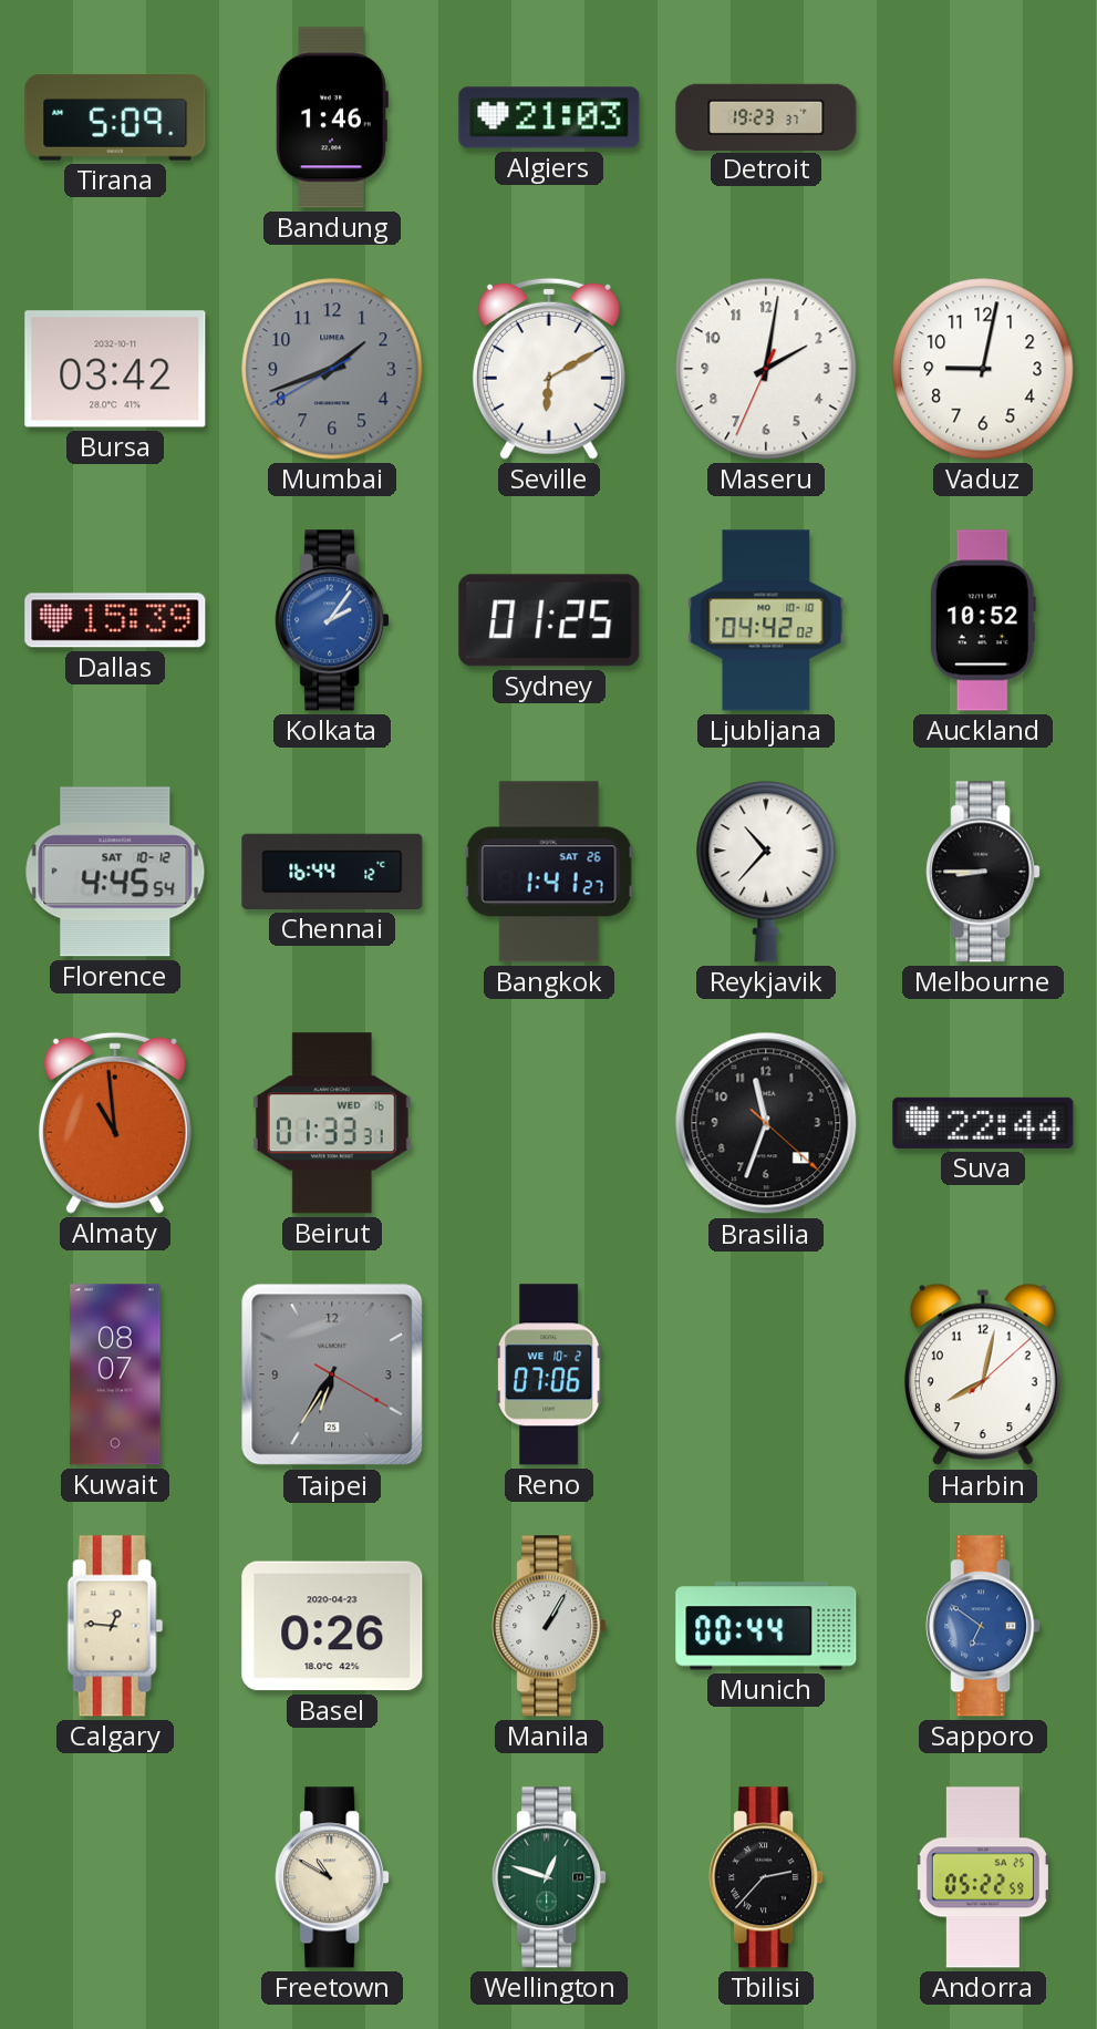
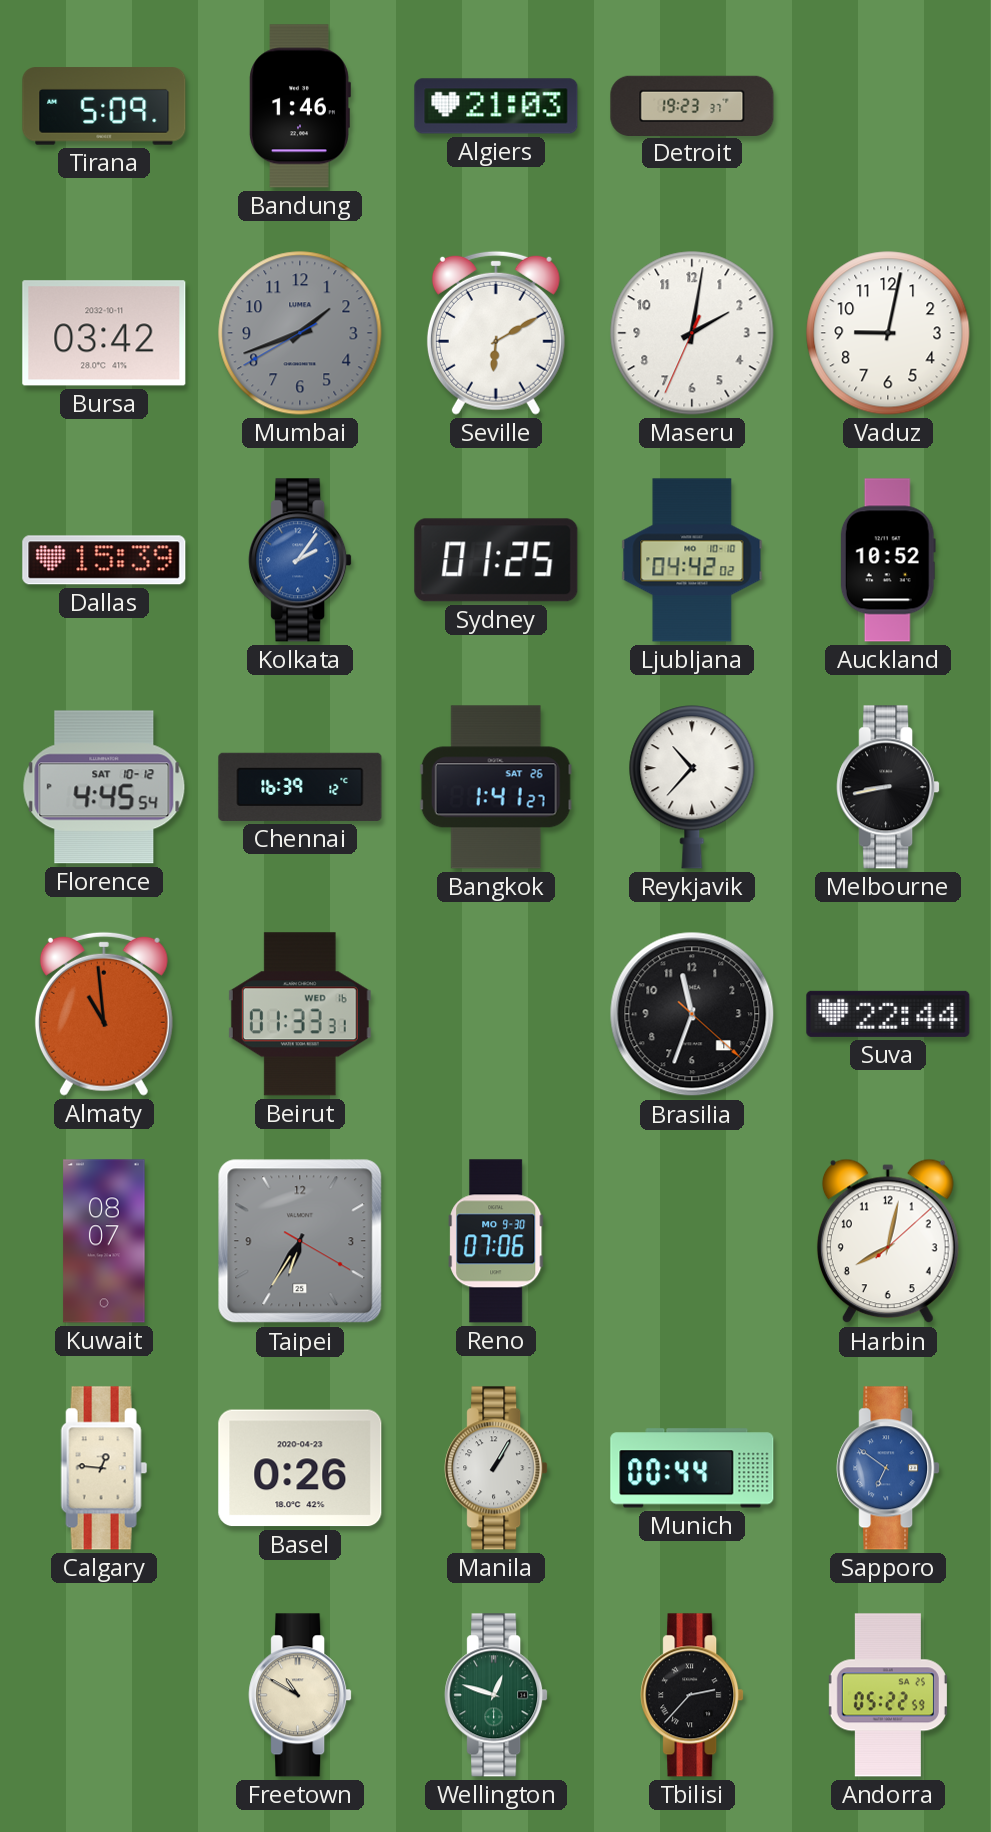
Chennai: 16:44 -> 16:39 (300, 787)
Melbourne: 8:45 -> 8:43 (888, 787)
Reno date: WE 10-2 -> MO 9-30 (496, 1241)
